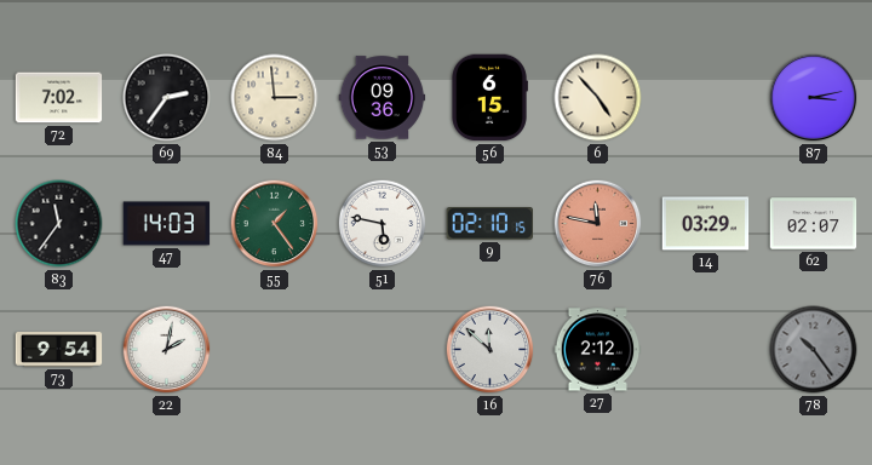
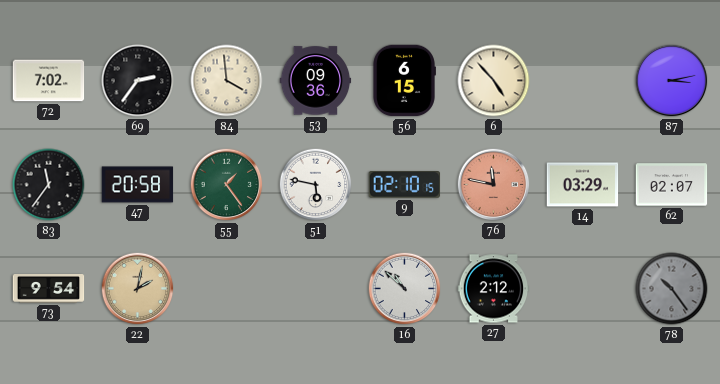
84: 2:59 -> 3:59 (227, 81)
47: 14:03 -> 20:58 (138, 185)
22 dial: white -> champagne (138, 289)
16: 11:52 -> 10:52 (405, 289)
